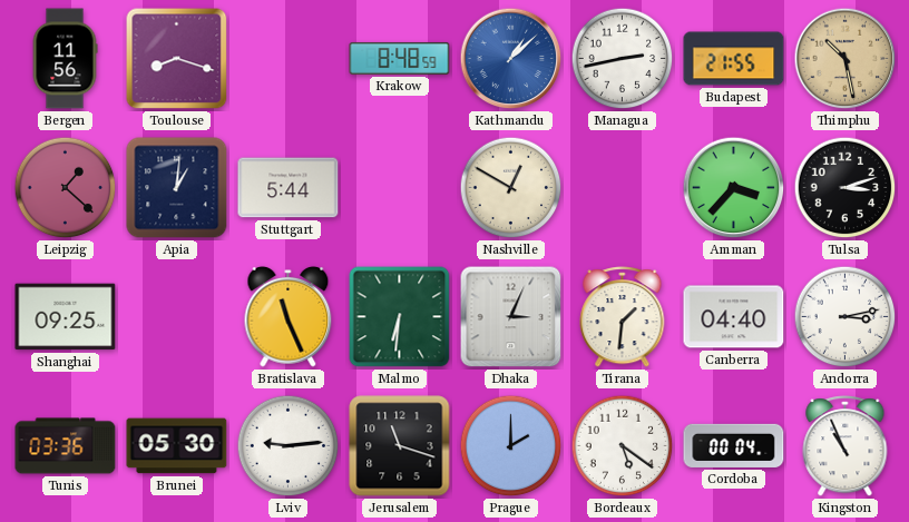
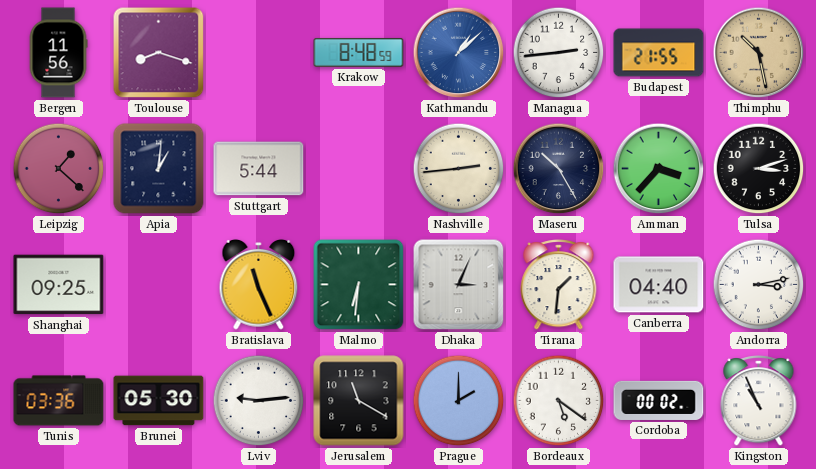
Managua: 2:43 -> 2:44 (559, 53)
Nashville: 12:50 -> 2:44 (459, 169)
Maseru: none -> 10:25 (559, 169)
Jerusalem: 11:18 -> 11:20 (359, 401)
Cordoba: 00:04 -> 00:02 (659, 400)
